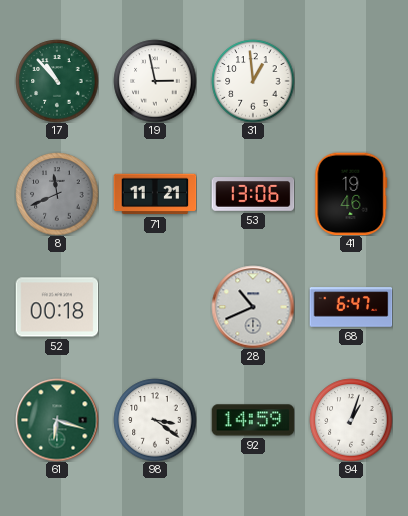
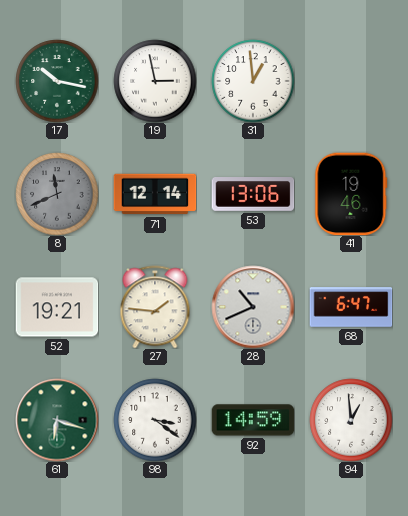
17: 10:53 -> 10:17 (57, 81)
71: 11:21 -> 12:14 (155, 194)
52: 00:18 -> 19:21 (57, 307)
27: none -> 1:46 (155, 307)
94: 1:03 -> 12:59 (351, 420)
